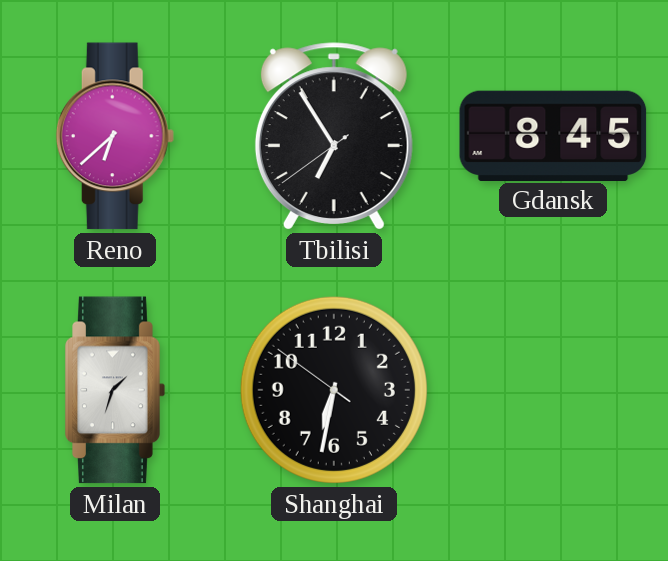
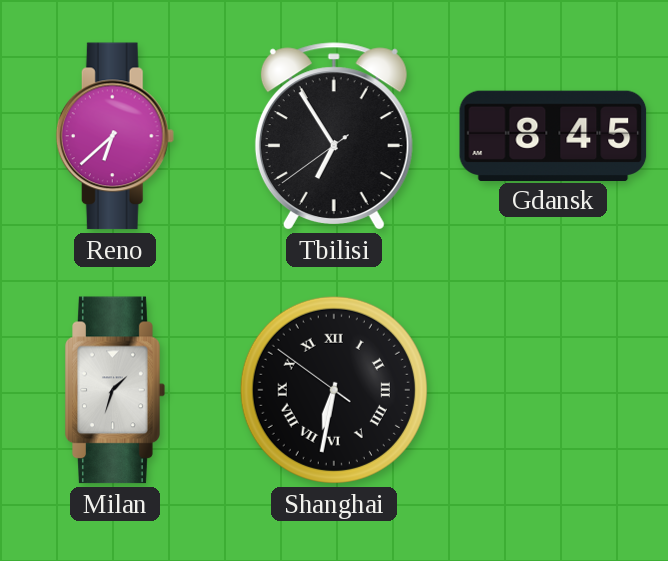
Shanghai numerals: Arabic -> Roman (334, 390)
